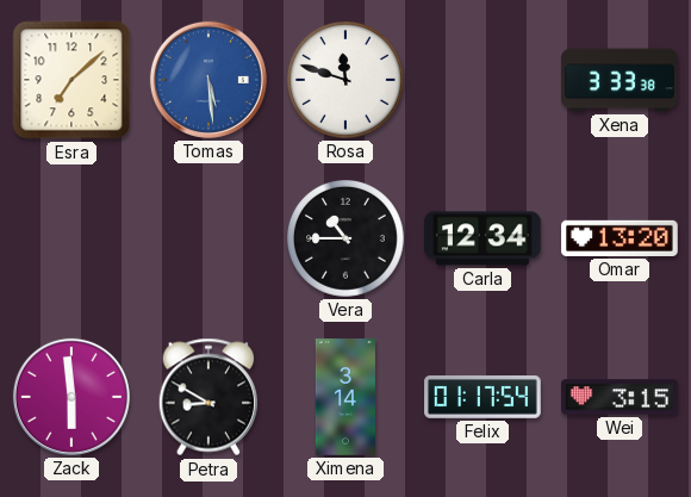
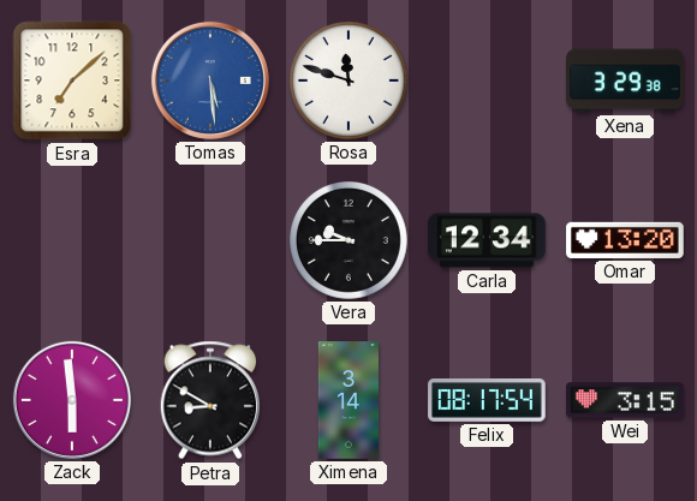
Xena: 3:33 -> 3:29 (625, 80)
Vera: 10:45 -> 9:45 (350, 241)
Felix: 01:17 -> 08:17 (487, 400)
